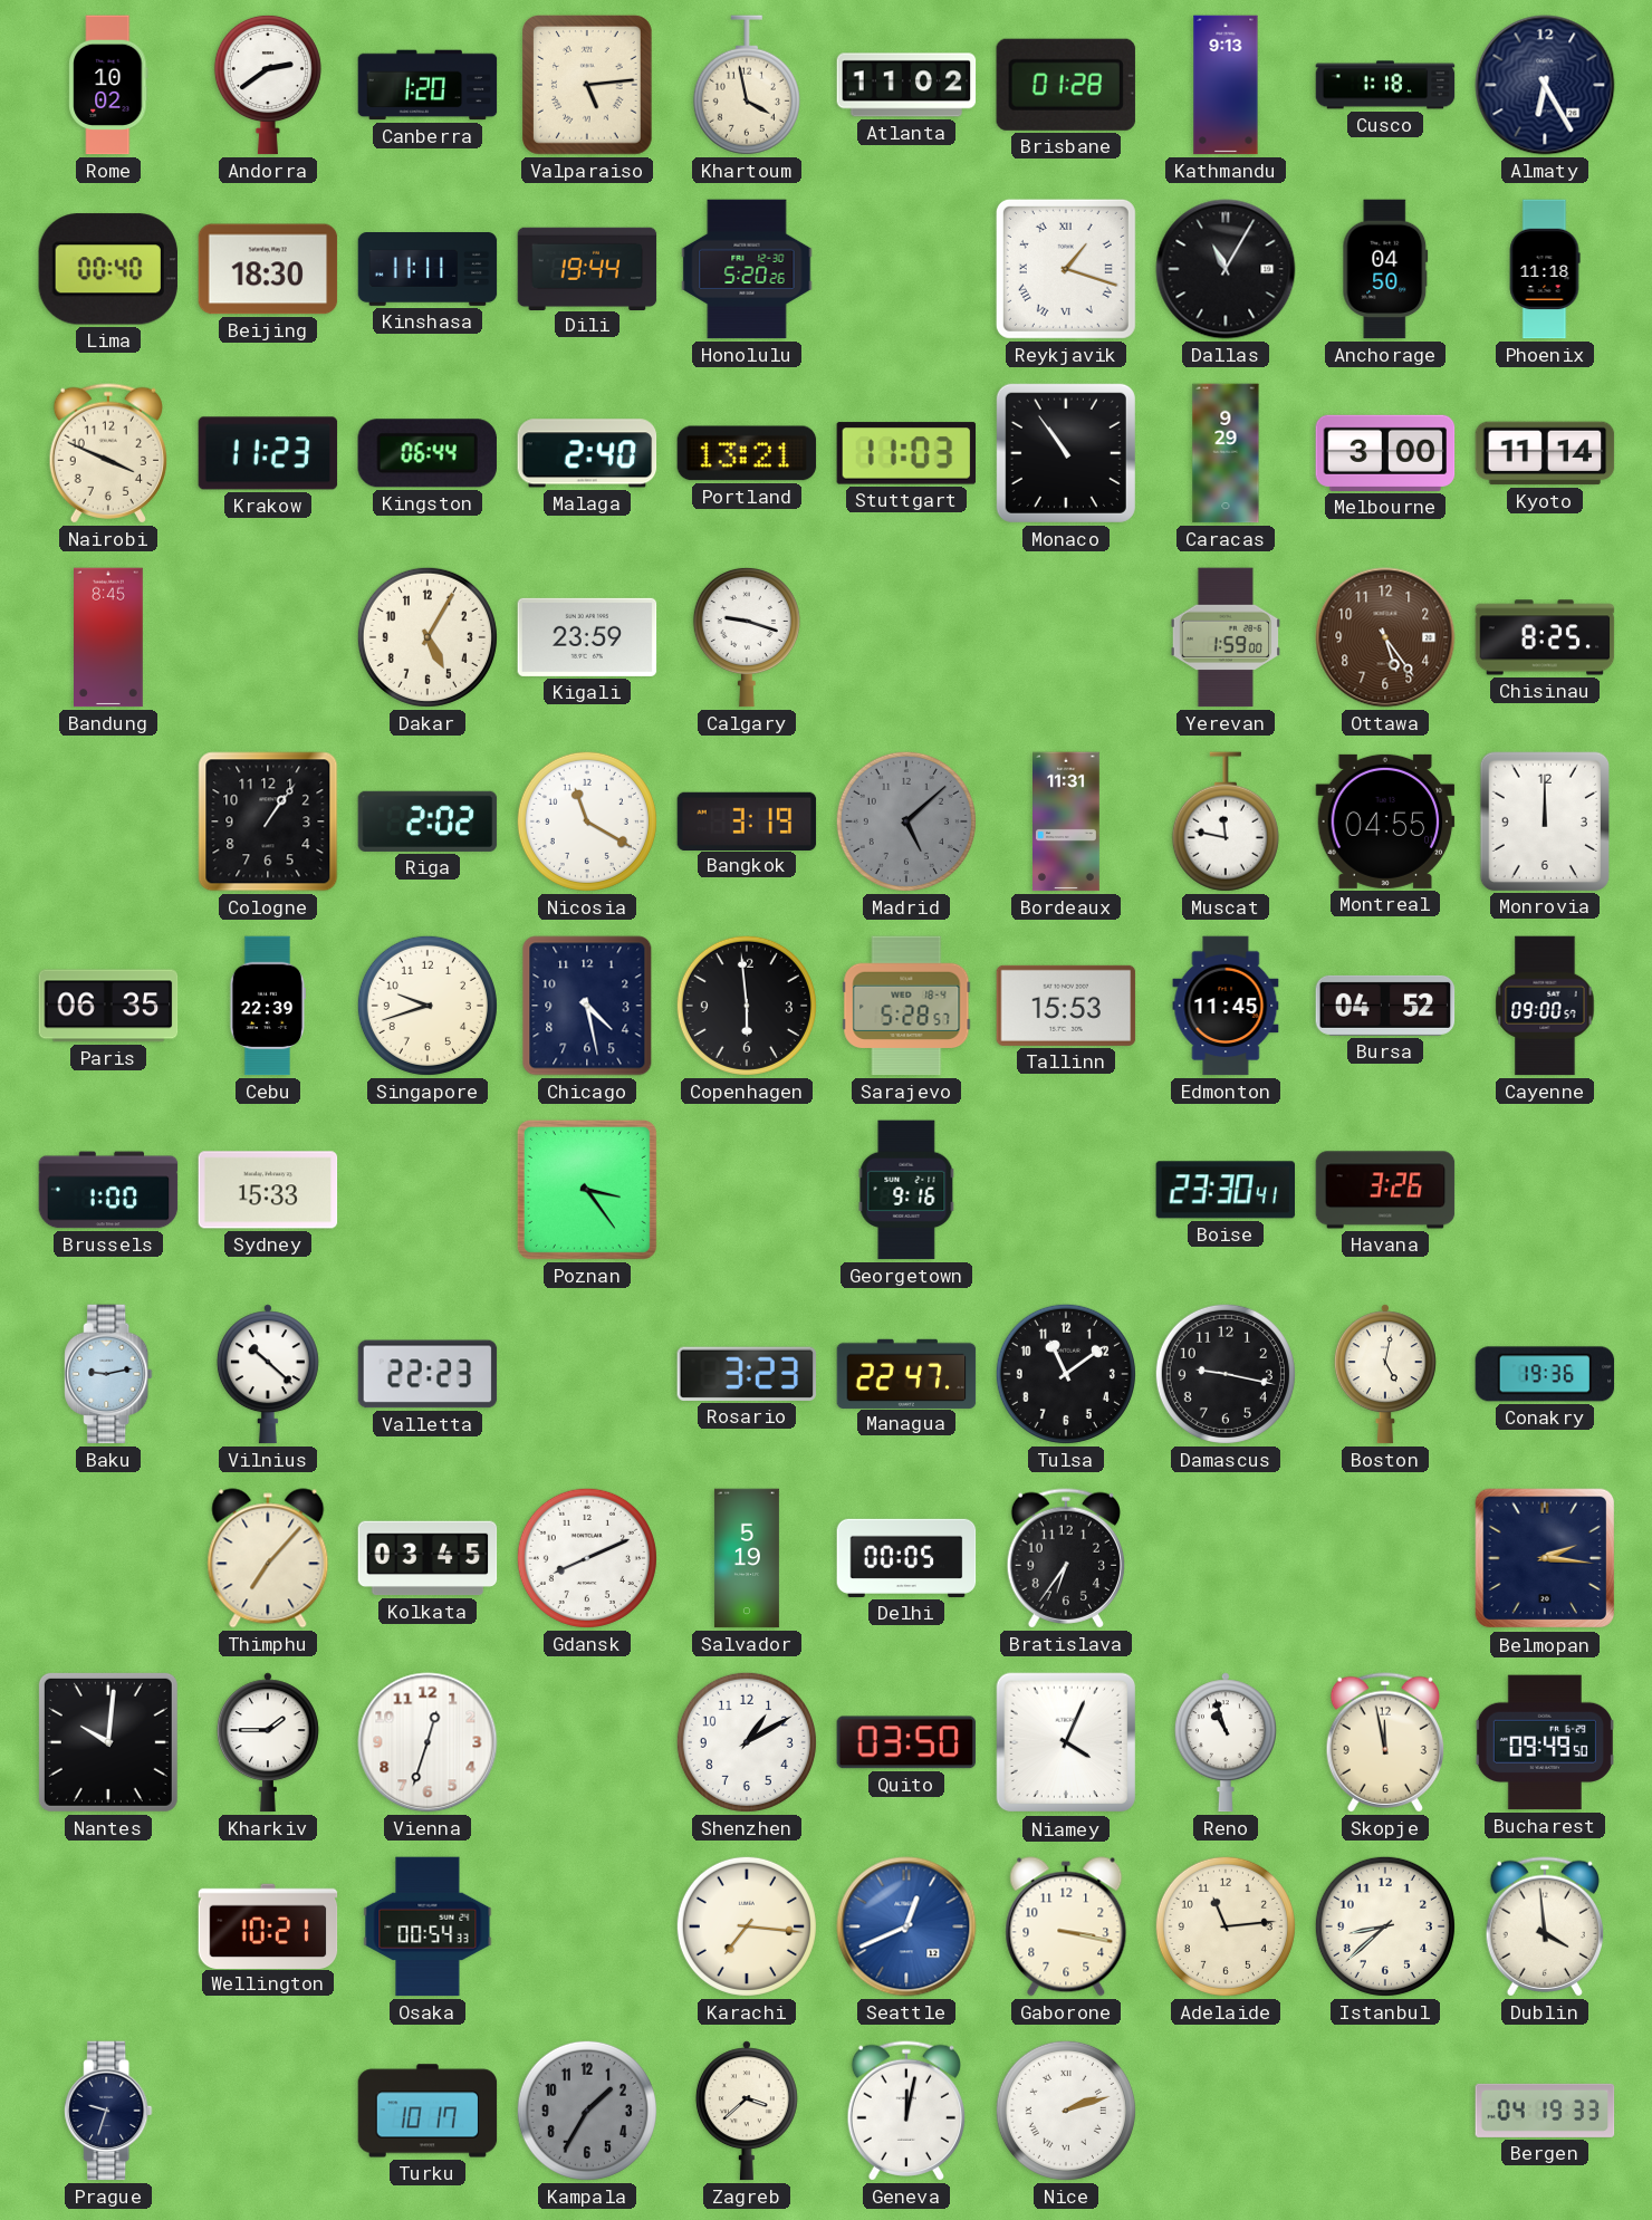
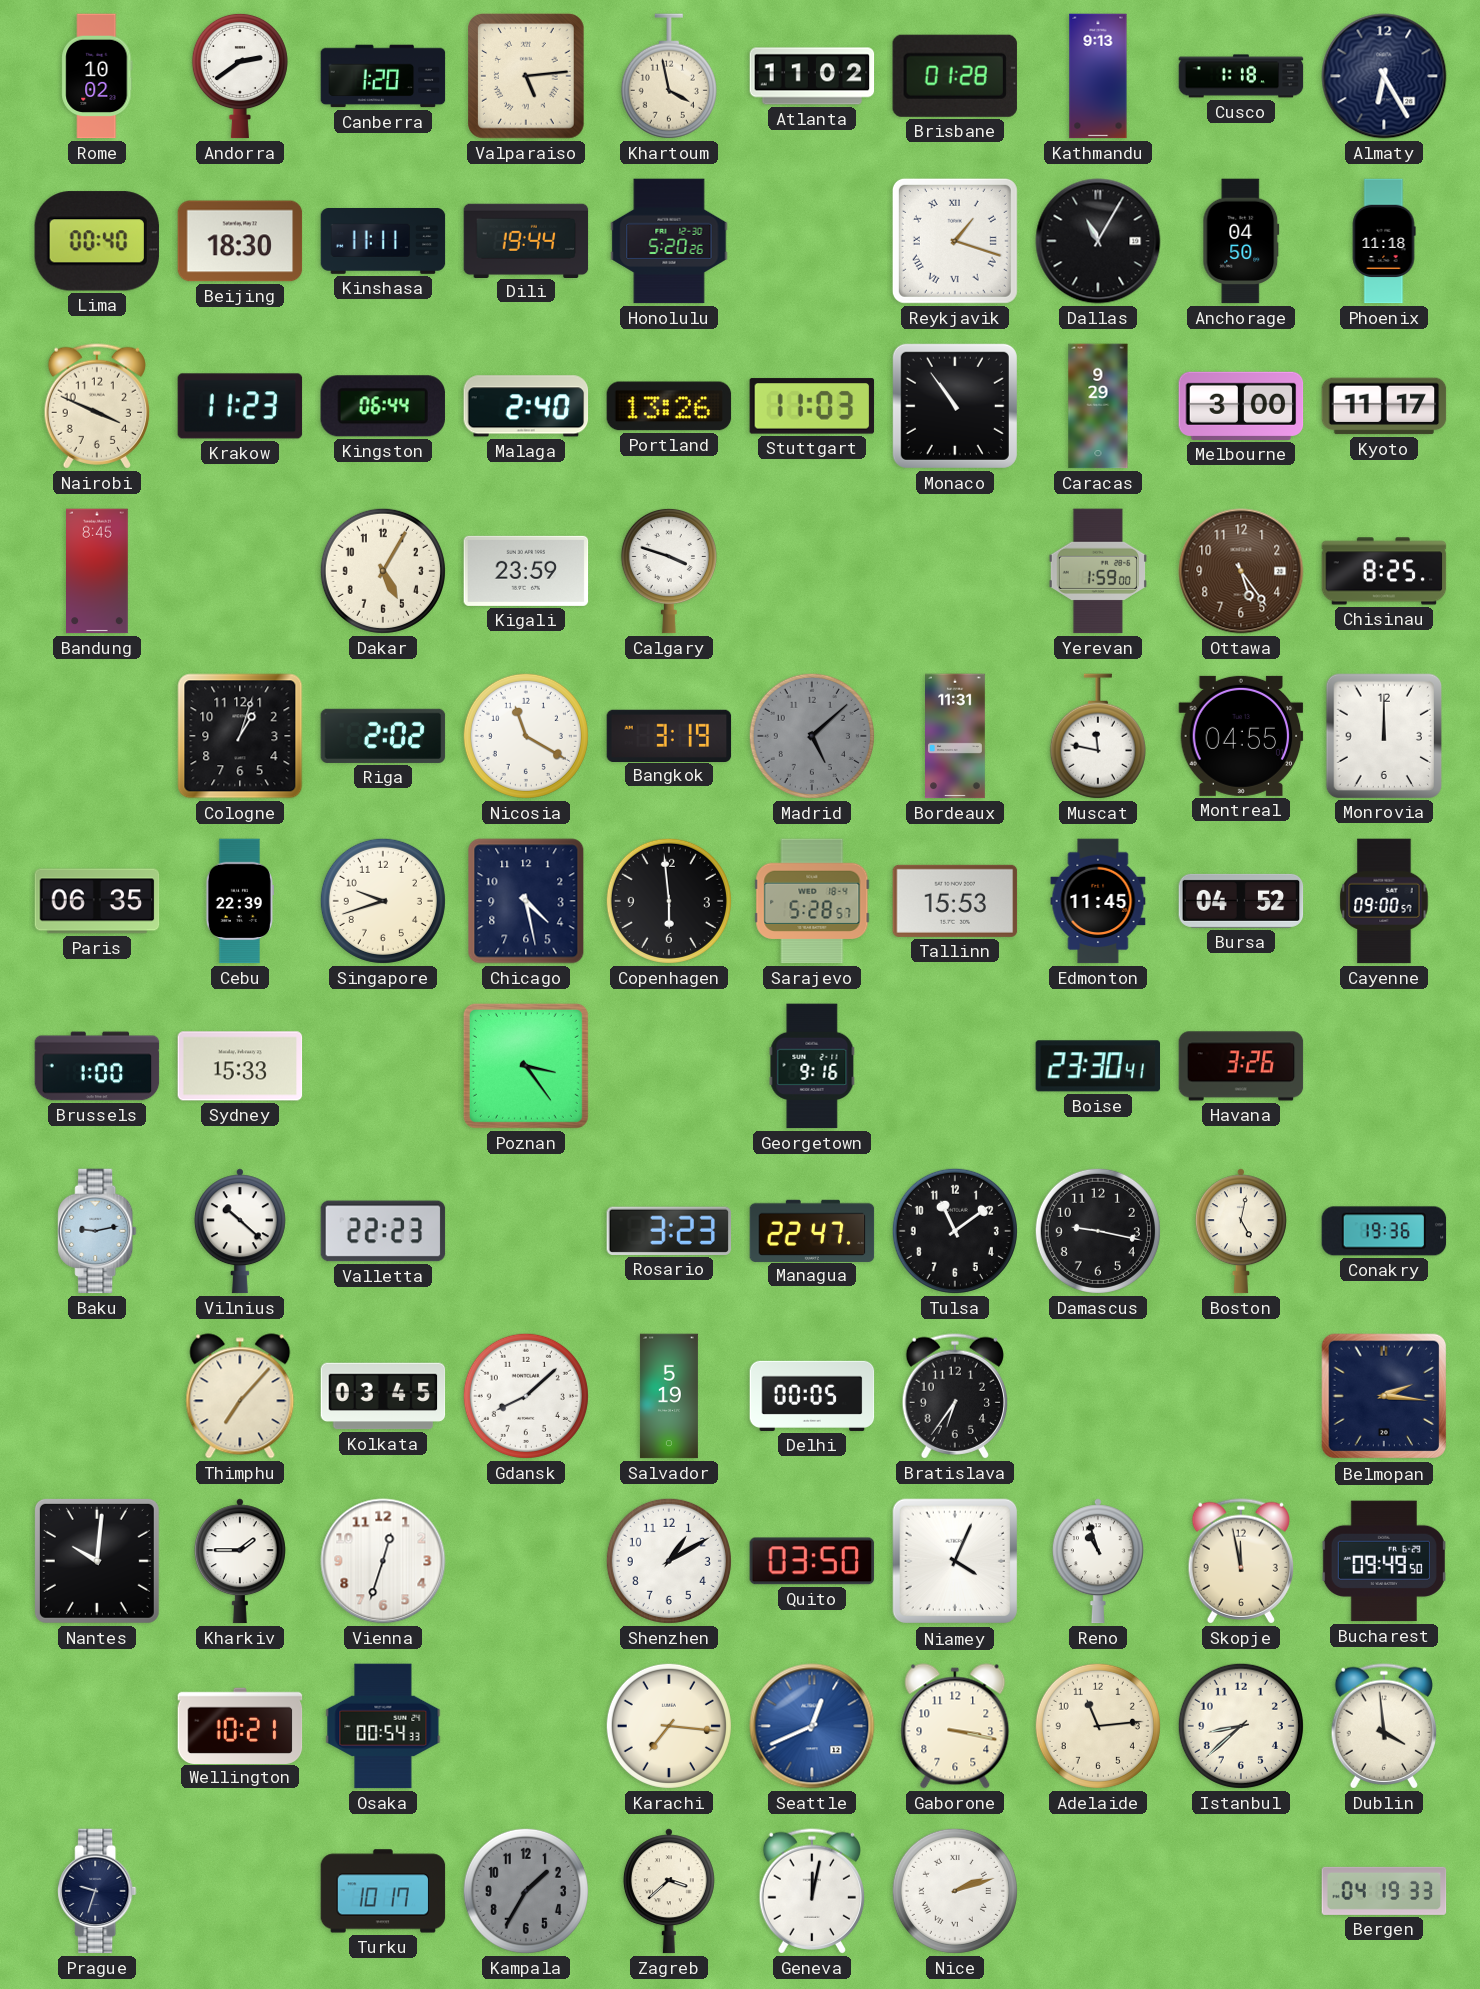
Portland: 13:21 -> 13:26 (669, 406)
Kyoto: 11:14 -> 11:17 (1384, 406)
Calgary: 9:18 -> 3:48 (669, 571)
Cologne: 1:06 -> 1:03 (240, 736)
Gdansk: 8:11 -> 8:08 (526, 1396)
